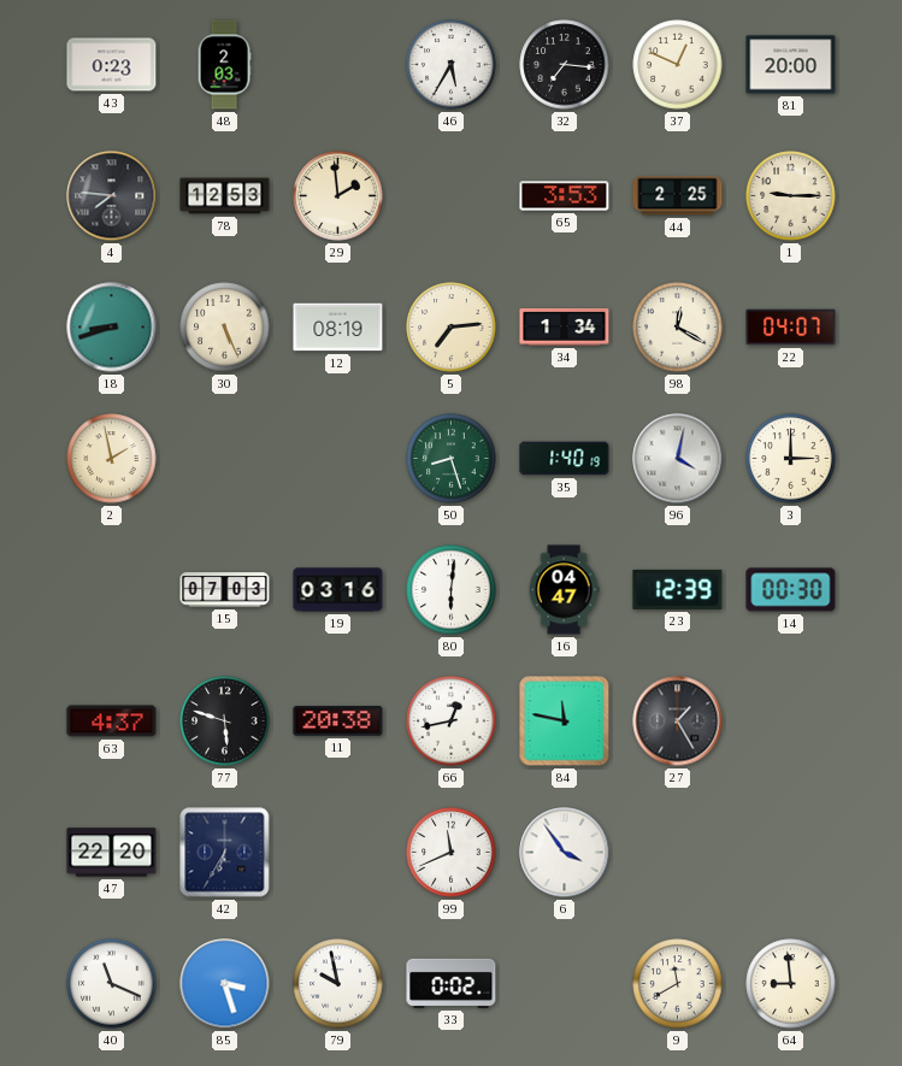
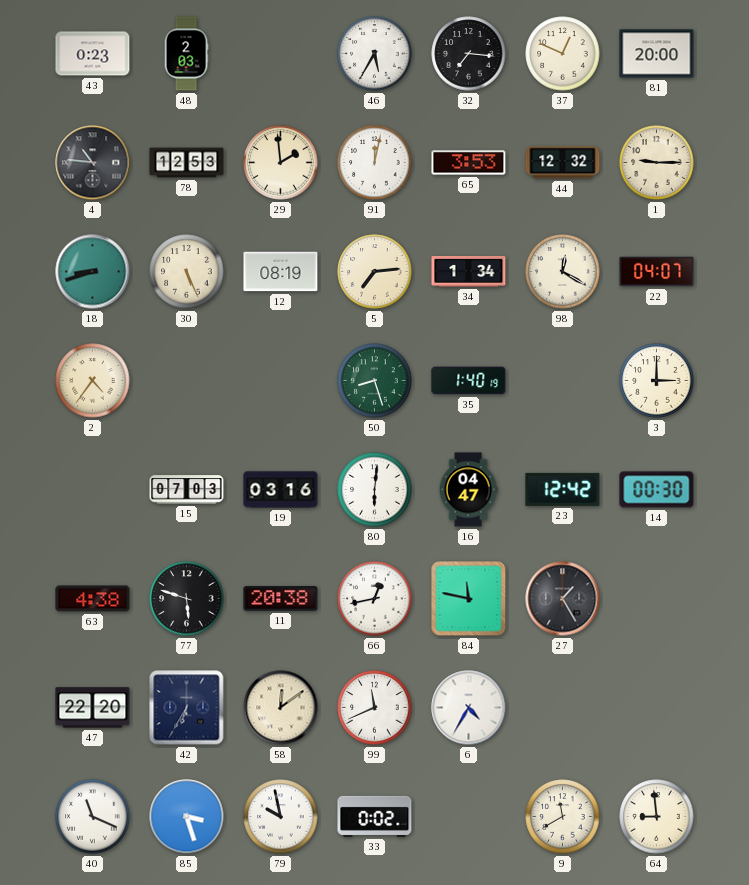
4: 7:46 -> 10:46 (93, 163)
91: none -> 12:02 (375, 163)
44: 2:25 -> 12:32 (563, 163)
2: 1:58 -> 4:36 (93, 381)
96: 4:02 -> none (678, 459)
23: 12:39 -> 12:42 (563, 489)
63: 4:37 -> 4:38 (93, 599)
58: none -> 12:09 (281, 708)
6: 3:54 -> 4:35 (469, 708)
